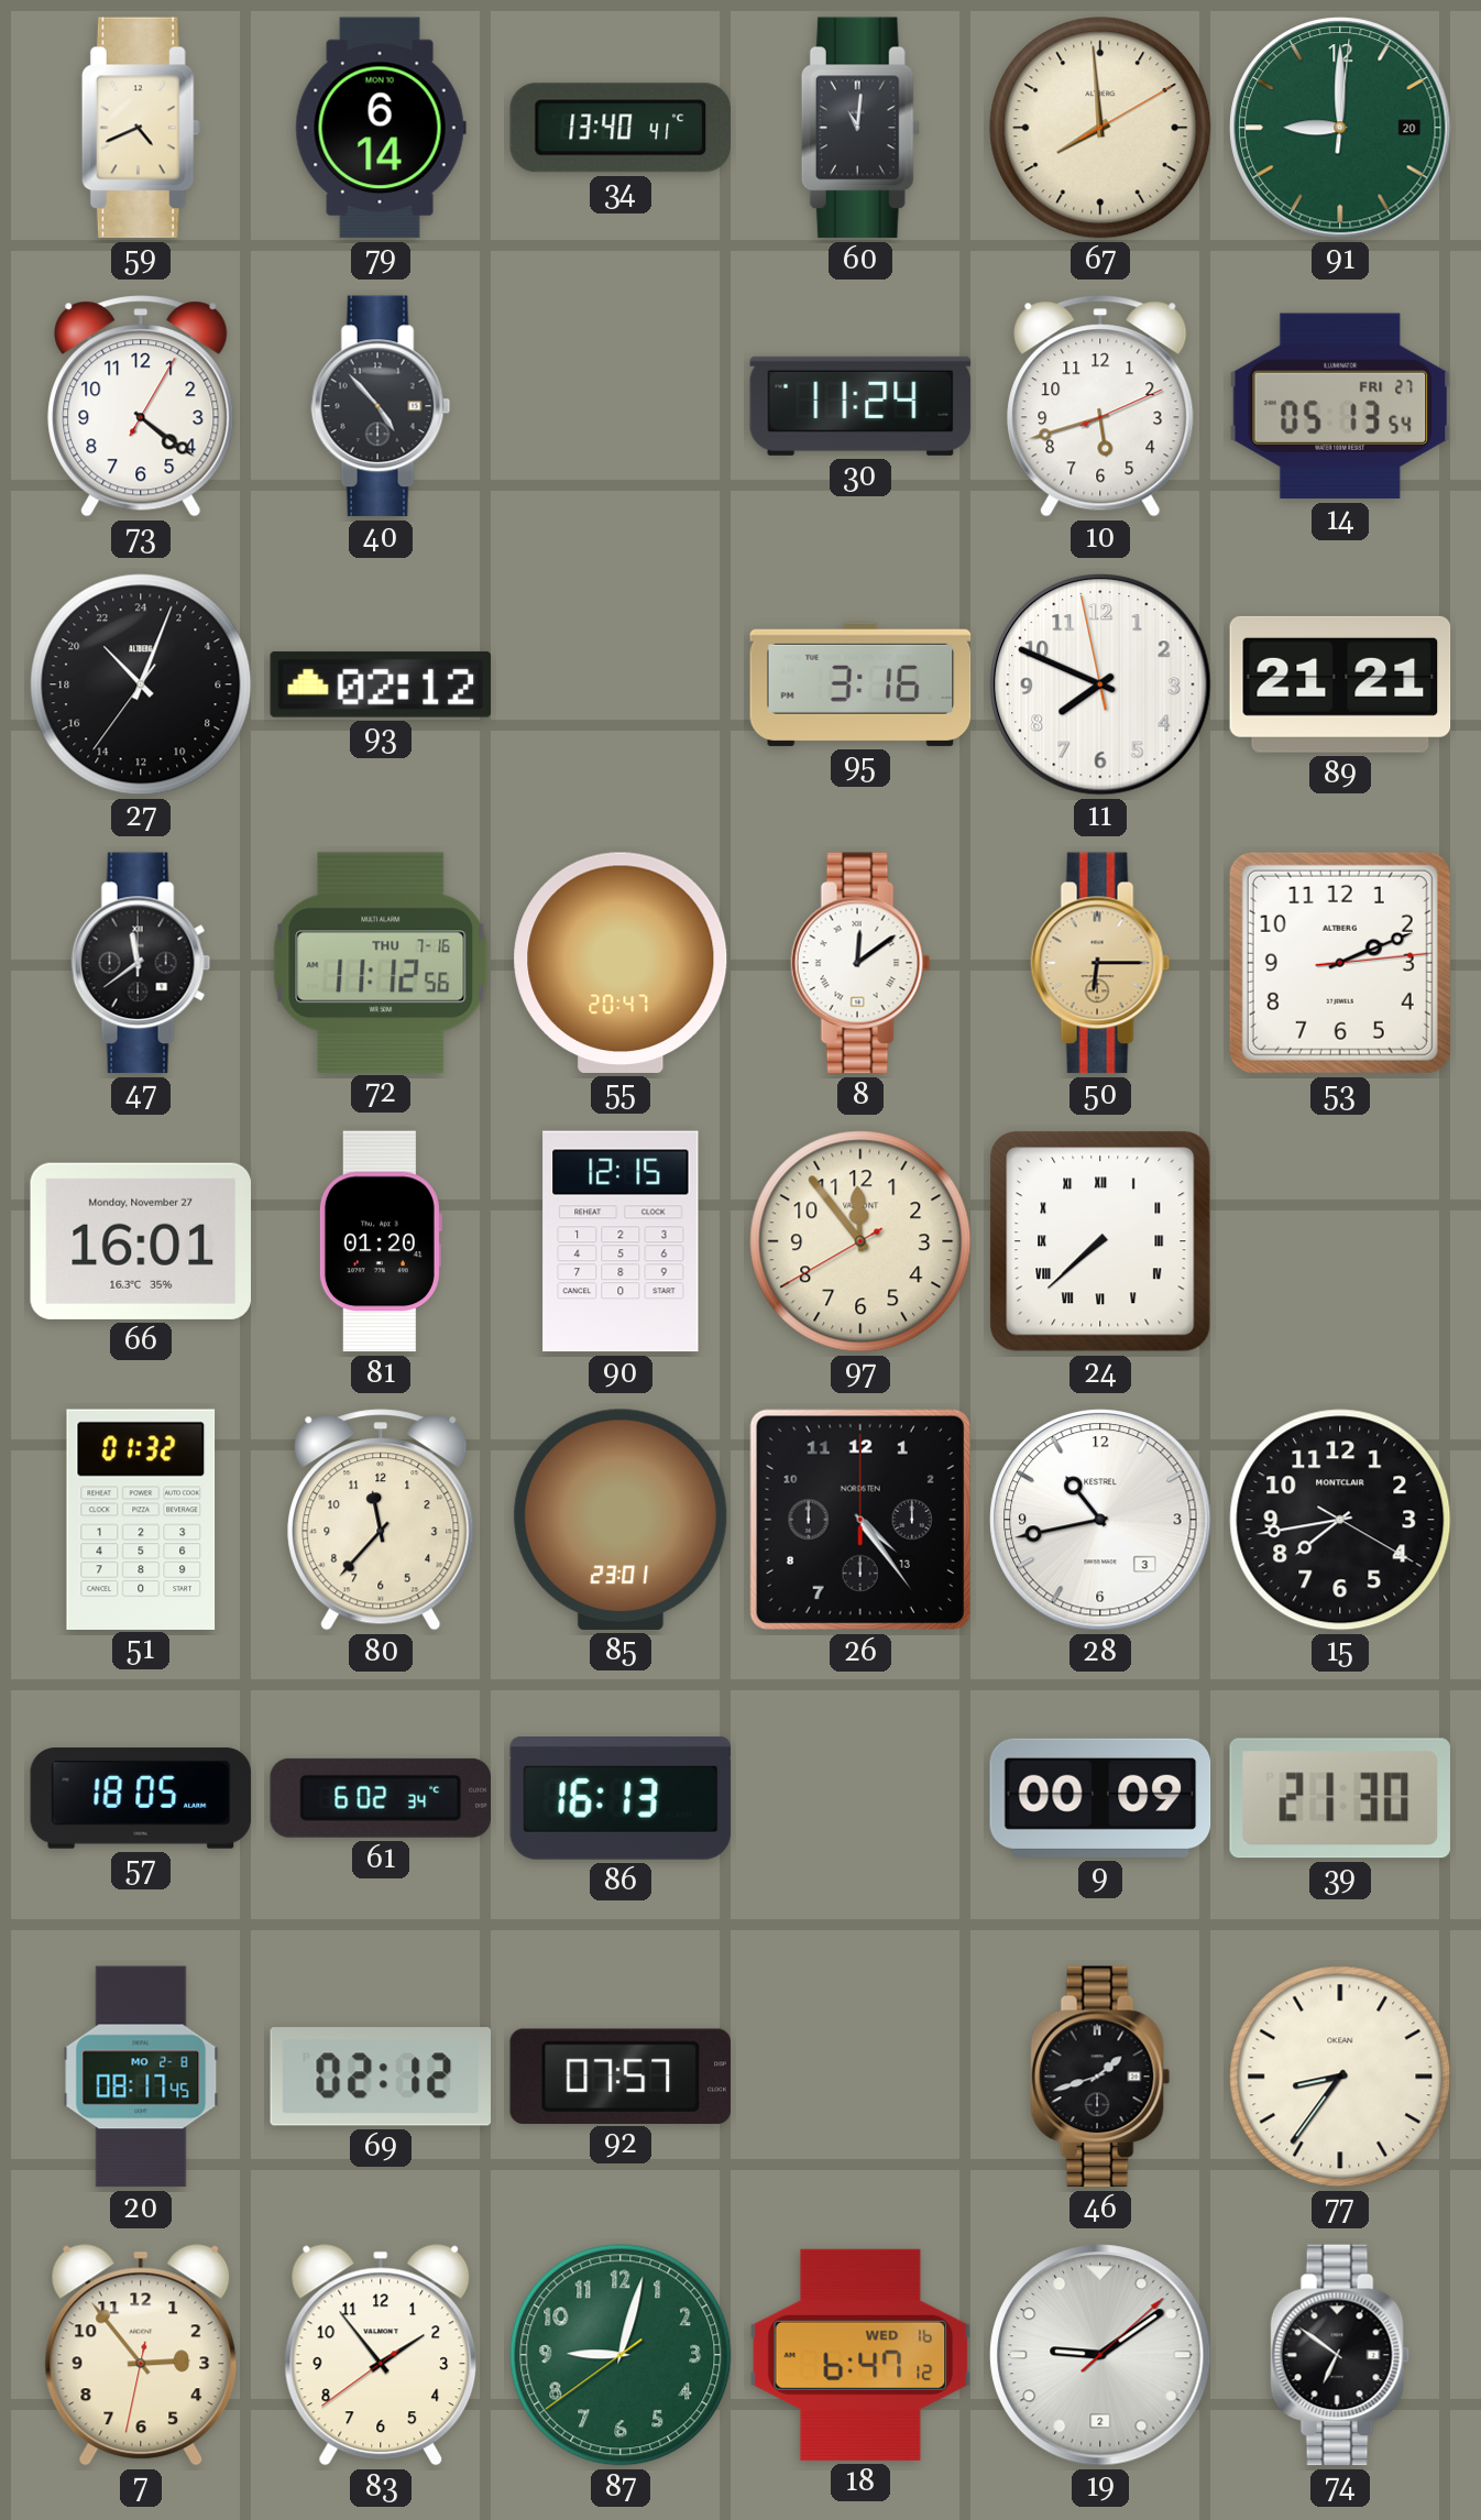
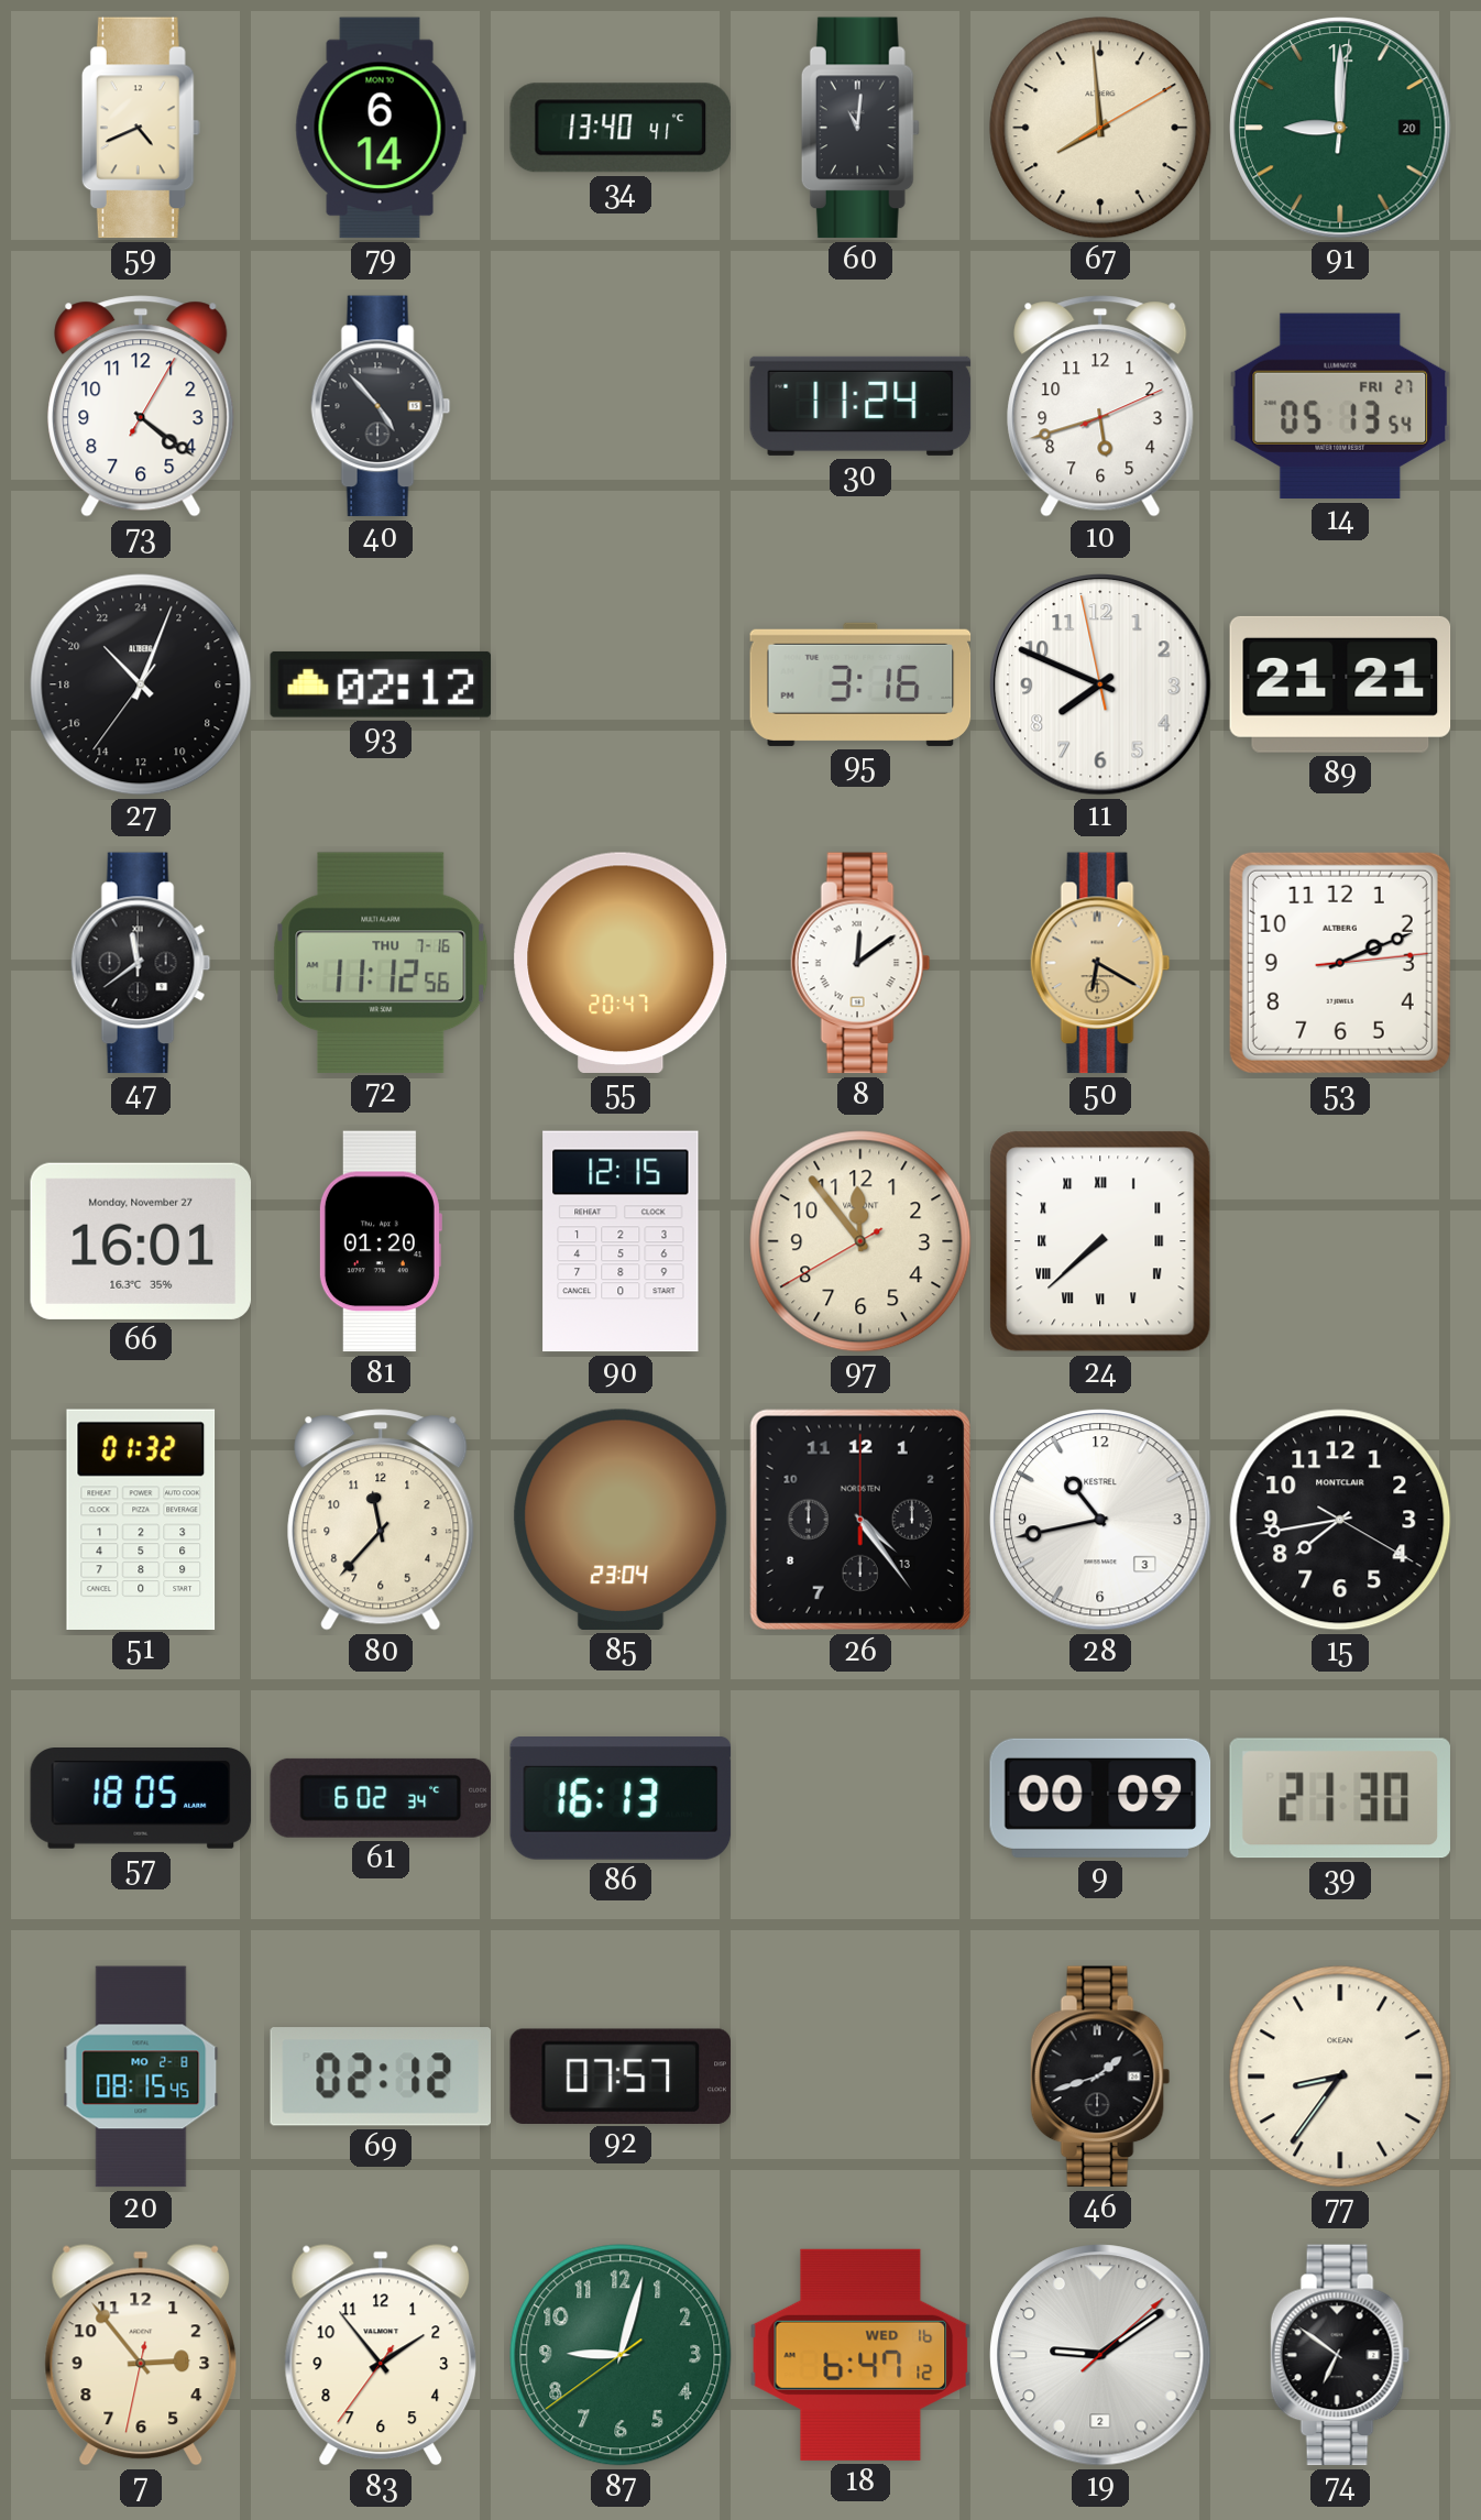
50: 6:15 -> 6:20 (1100, 963)
85: 23:01 -> 23:04 (621, 1520)
20: 08:17 -> 08:15 (141, 2077)
83: 1:53:39 -> 1:53:36 (381, 2355)
